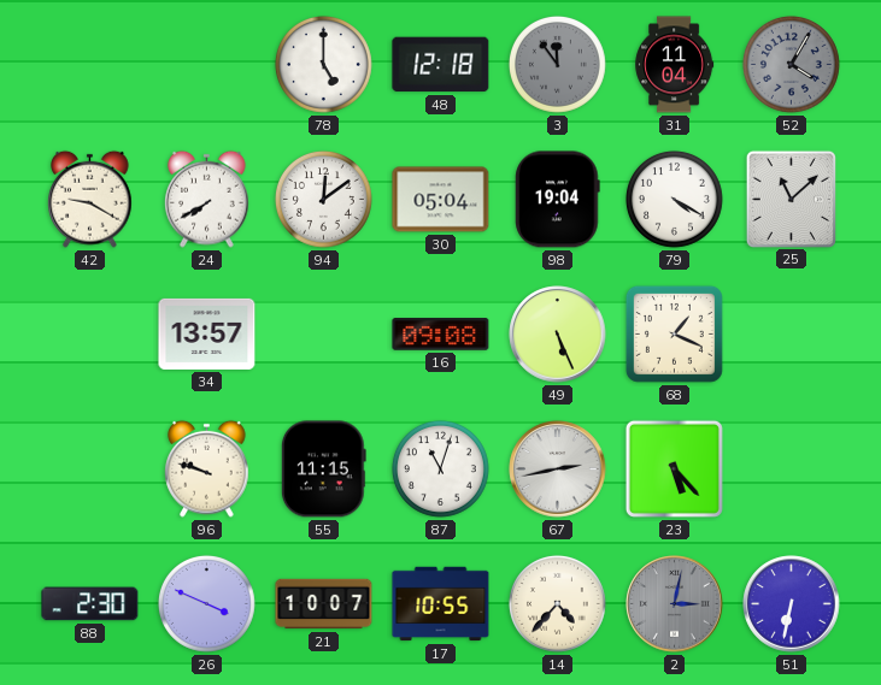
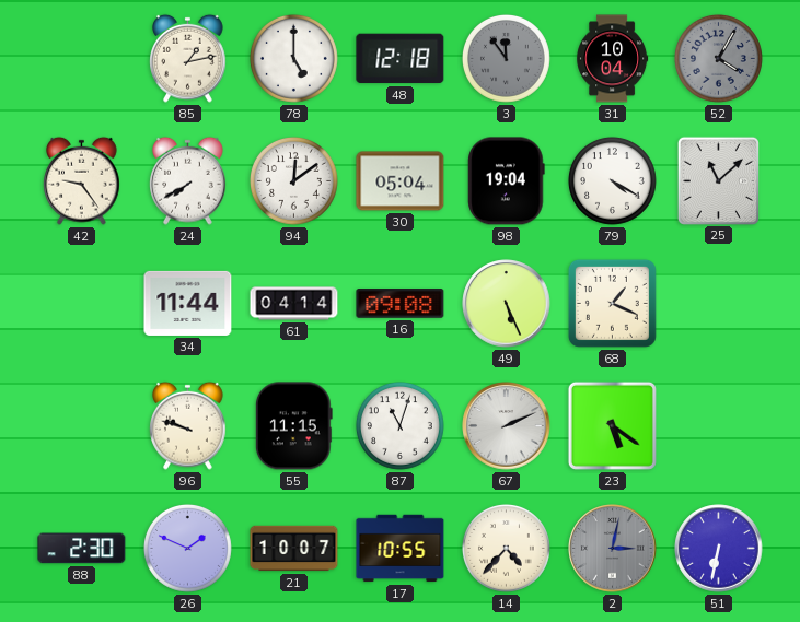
85: none -> 1:13 (188, 58)
31: 11:04 -> 10:04 (613, 59)
42: 9:20 -> 9:24 (82, 180)
34: 13:57 -> 11:44 (188, 303)
61: none -> 04:14 (294, 304)
67: 2:43 -> 2:11 (507, 426)
23: 5:23 -> 5:21 (612, 425)
26: 3:49 -> 1:49 (187, 548)
